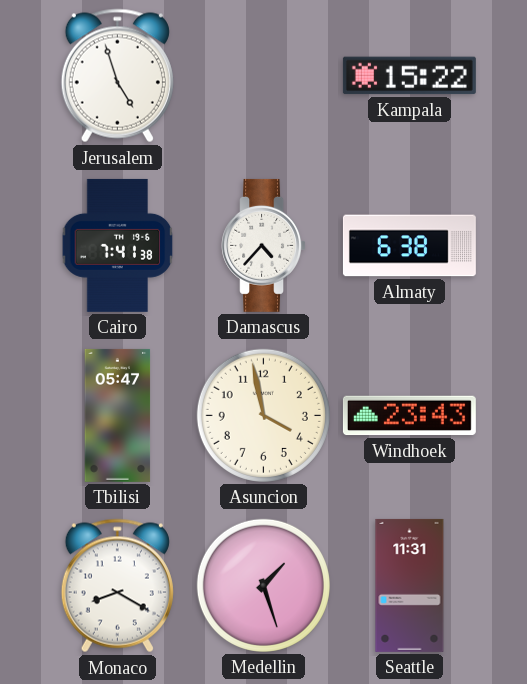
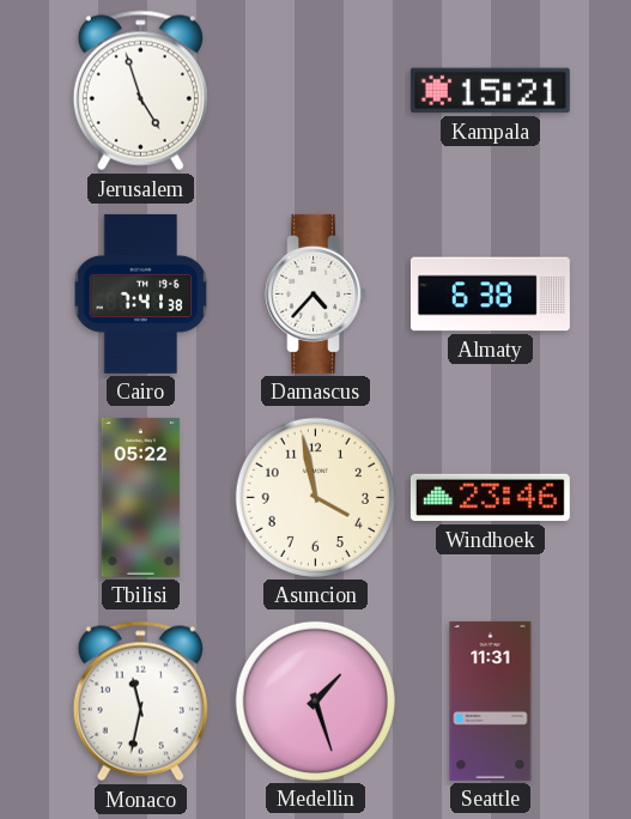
Kampala: 15:22 -> 15:21 (490, 91)
Tbilisi: 05:47 -> 05:22 (141, 497)
Windhoek: 23:43 -> 23:46 (490, 498)
Monaco: 8:20 -> 11:32 (140, 702)
